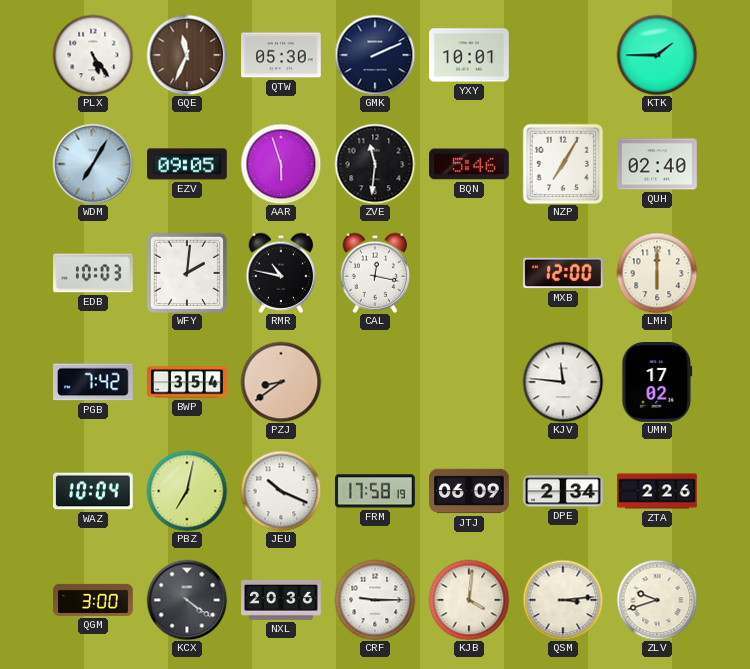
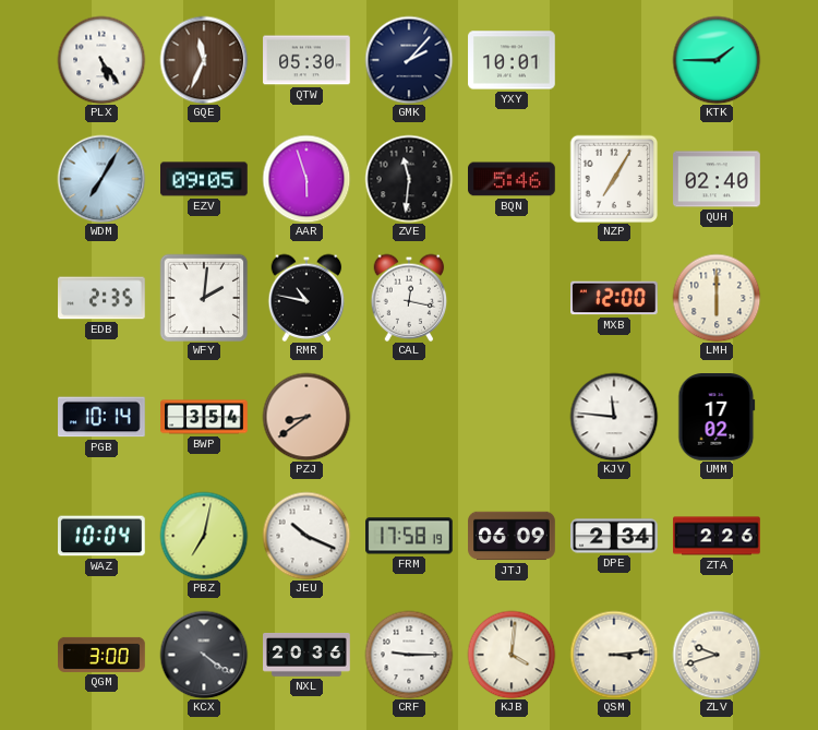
GMK: 2:11 -> 2:07 (409, 60)
EDB: 10:03 -> 2:35 (103, 298)
PGB: 7:42 -> 10:14 (103, 417)
